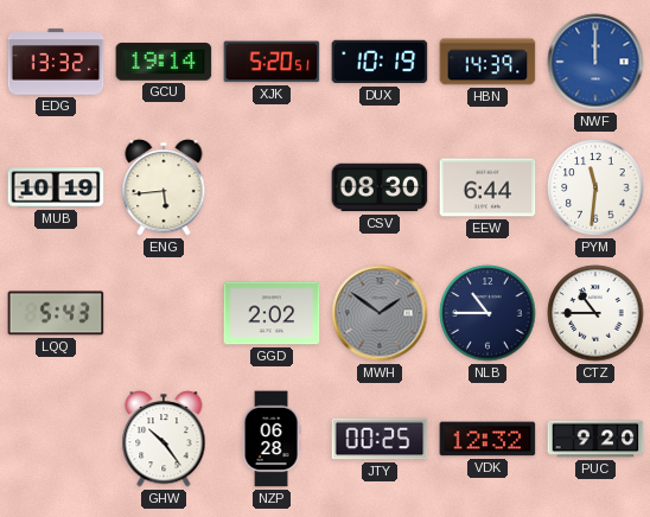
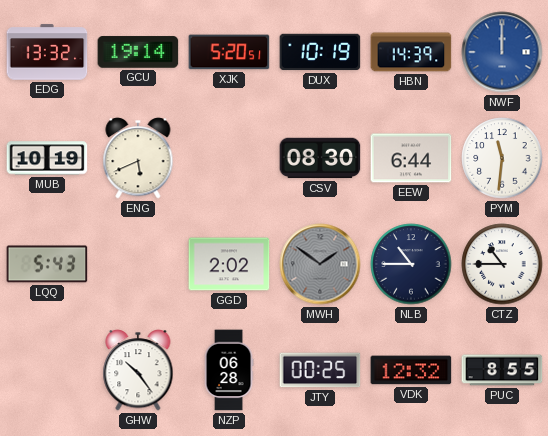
ENG: 5:44 -> 5:41 (138, 158)
PUC: 9:20 -> 8:55 (502, 370)
